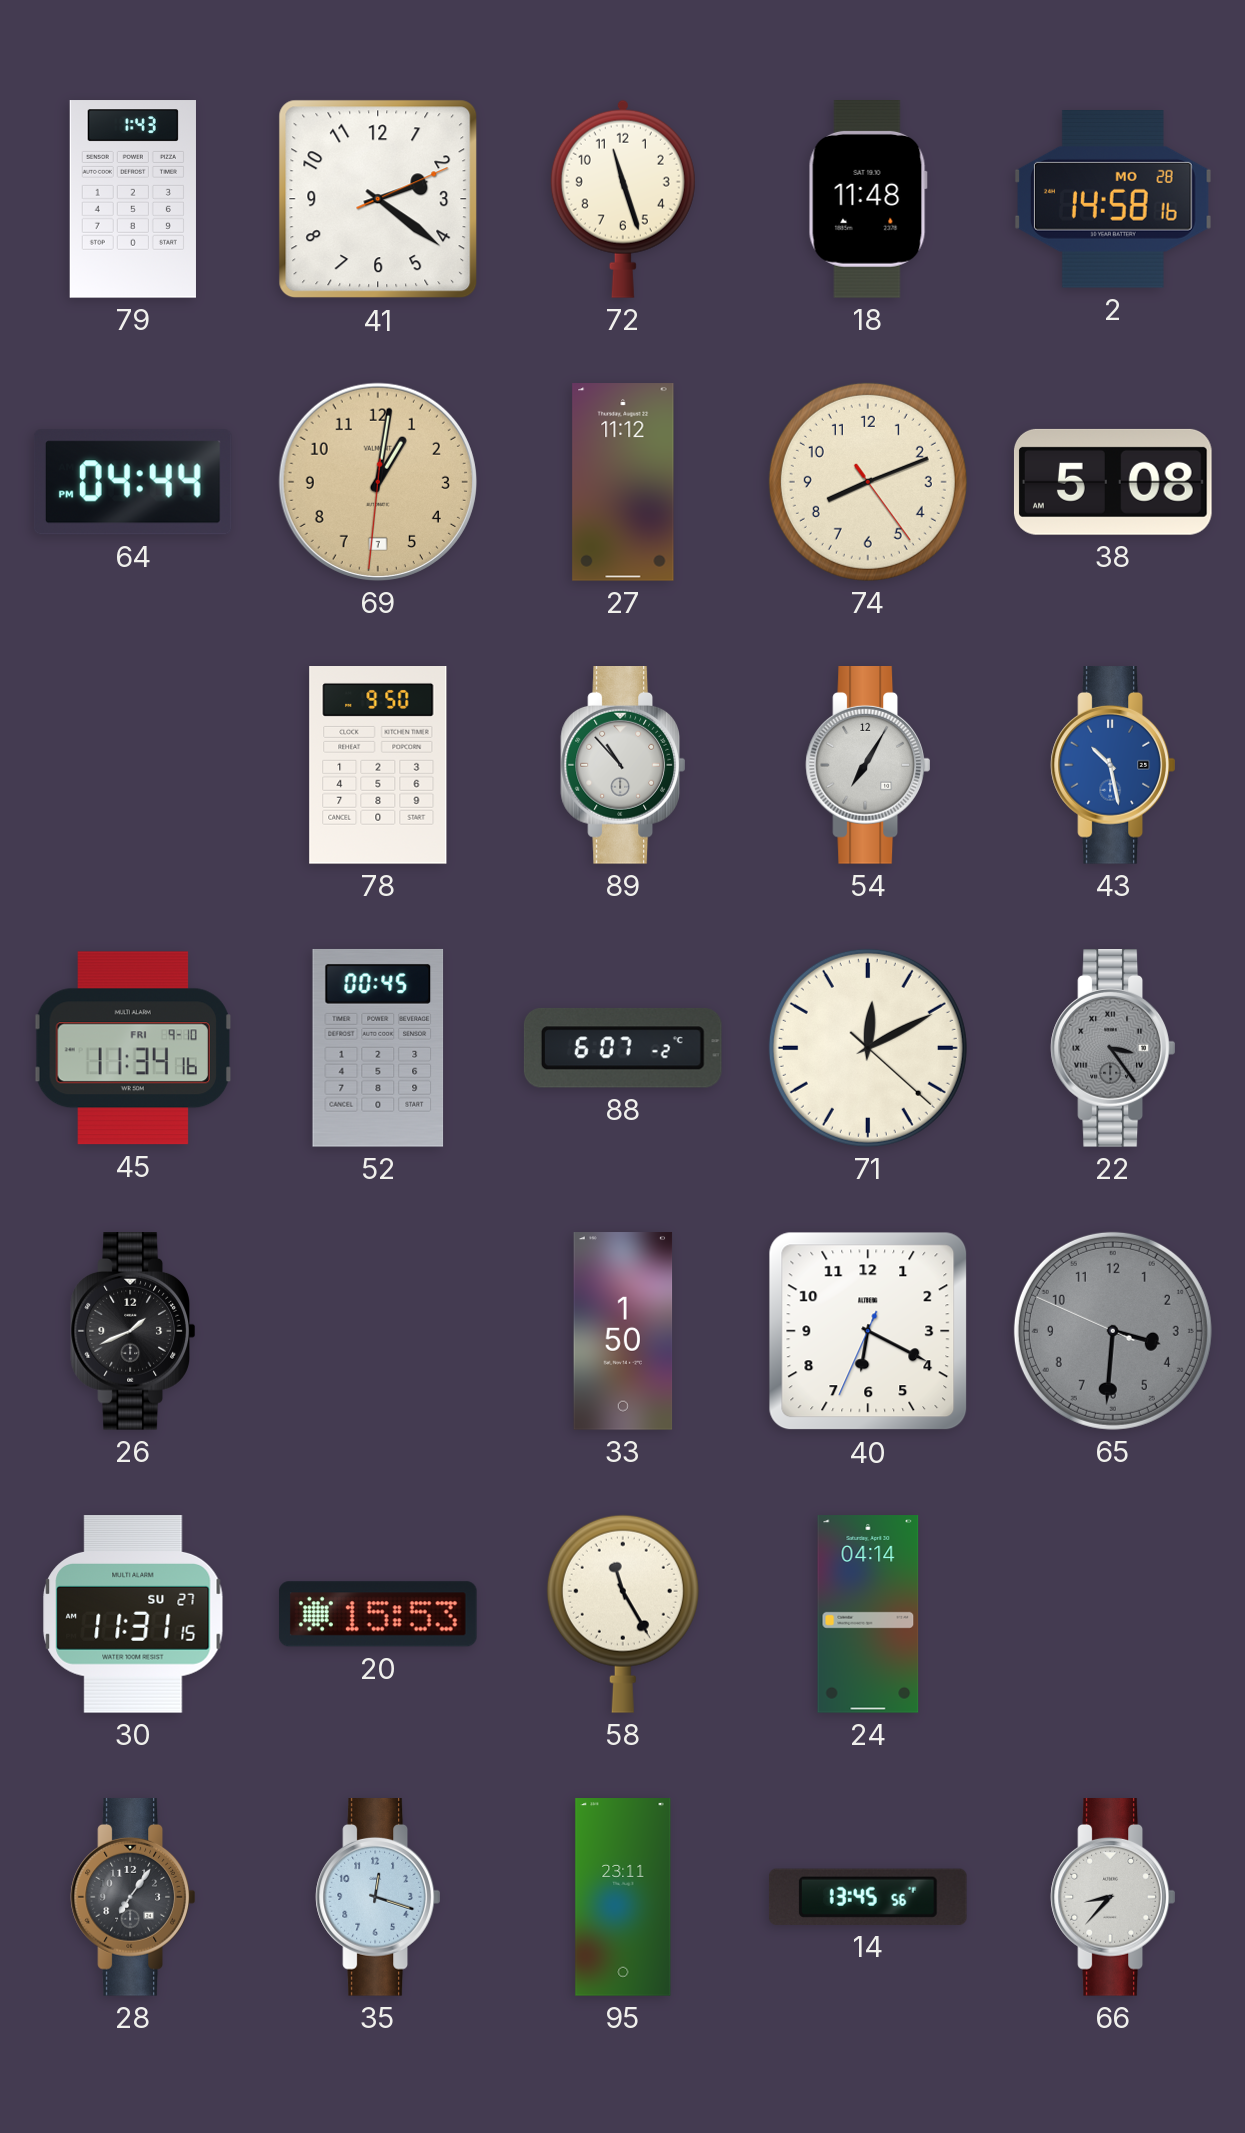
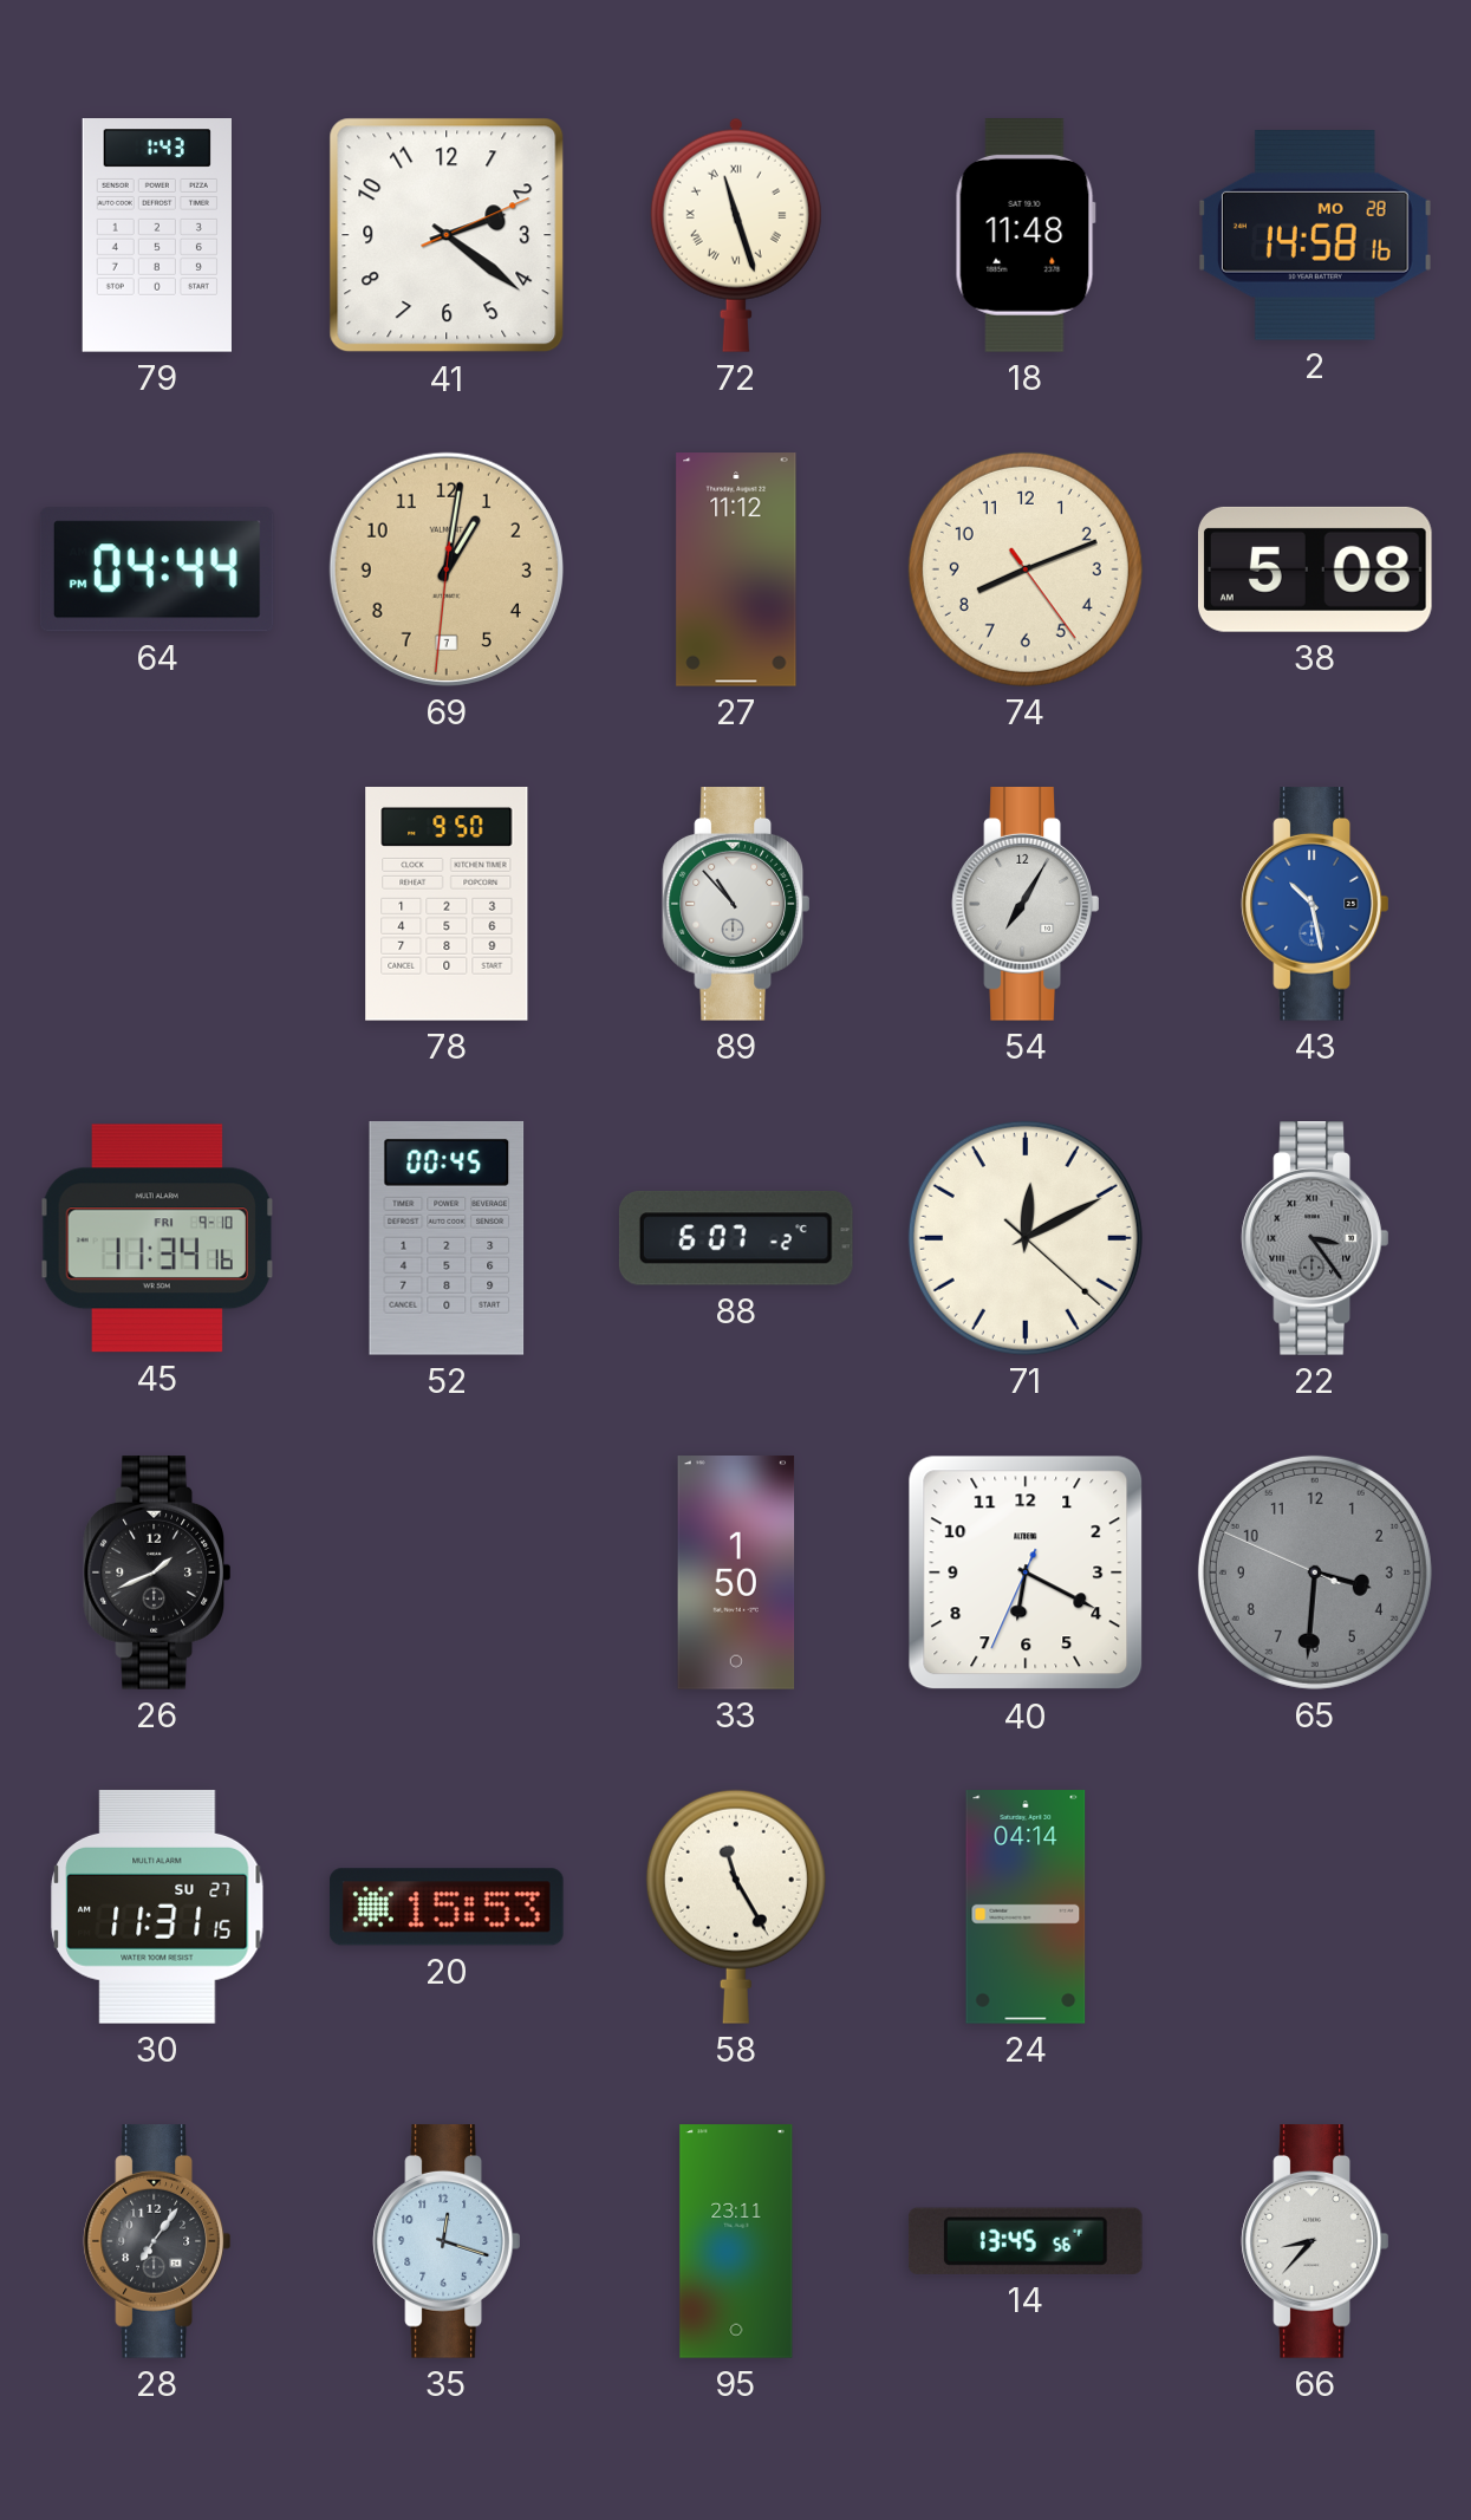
72 numerals: Arabic -> Roman (736, 235)
